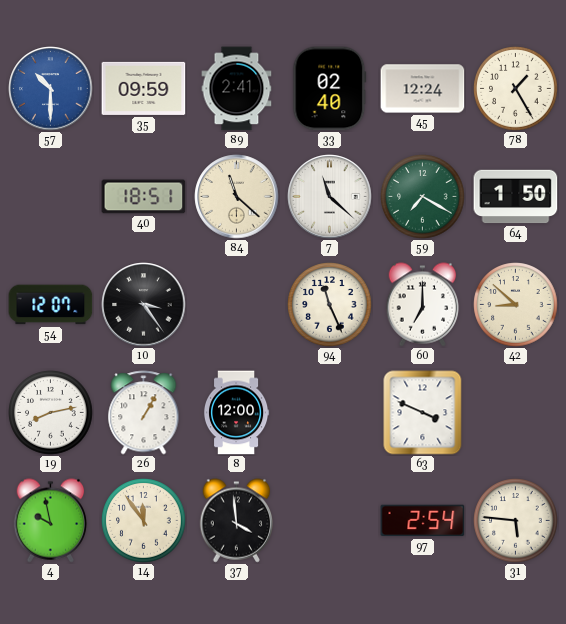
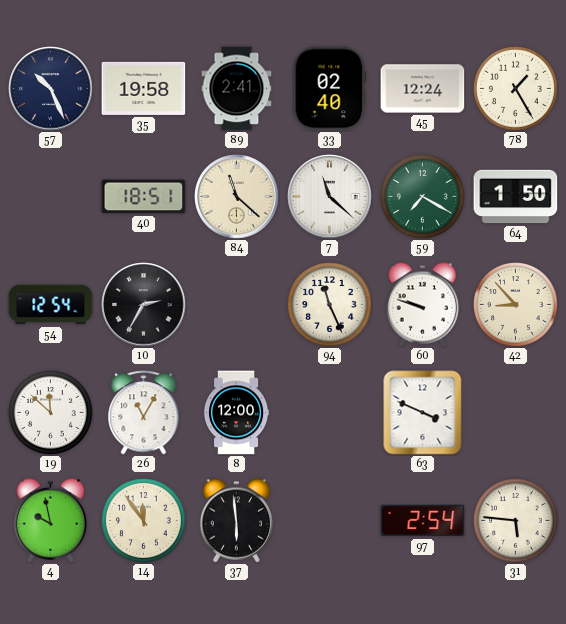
57: 10:30 -> 10:26 (51, 89)
57 dial: blue -> navy (51, 89)
35: 09:59 -> 19:58 (144, 88)
54: 12:07 -> 12:54 (51, 305)
10: 3:24 -> 2:35 (144, 305)
60: 7:00 -> 9:48 (423, 305)
42: 8:52 -> 8:53 (516, 305)
19: 8:13 -> 11:52 (51, 413)
26: 1:05 -> 11:05 (144, 413)
37: 3:59 -> 5:59 (237, 521)
